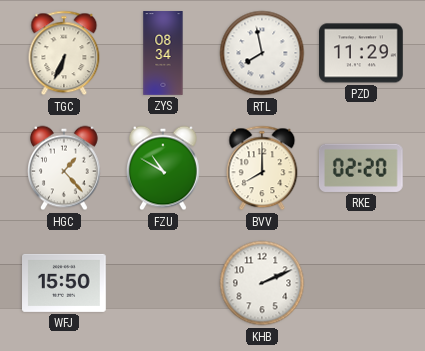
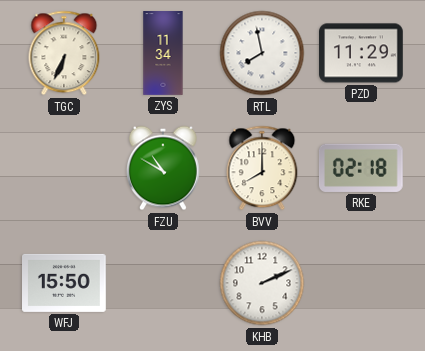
ZYS: 08:34 -> 11:34 (163, 53)
HGC: 1:23 -> none (65, 168)
RKE: 02:20 -> 02:18 (361, 168)
